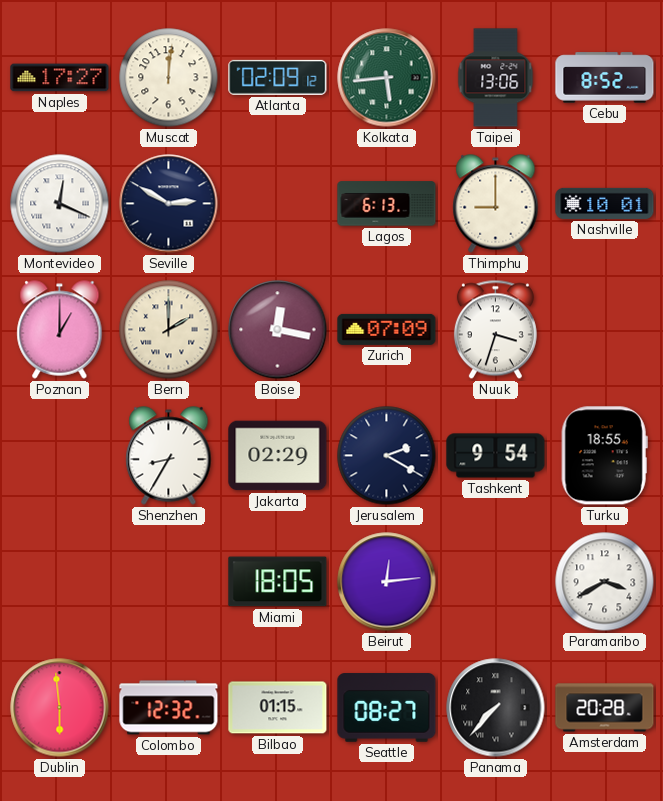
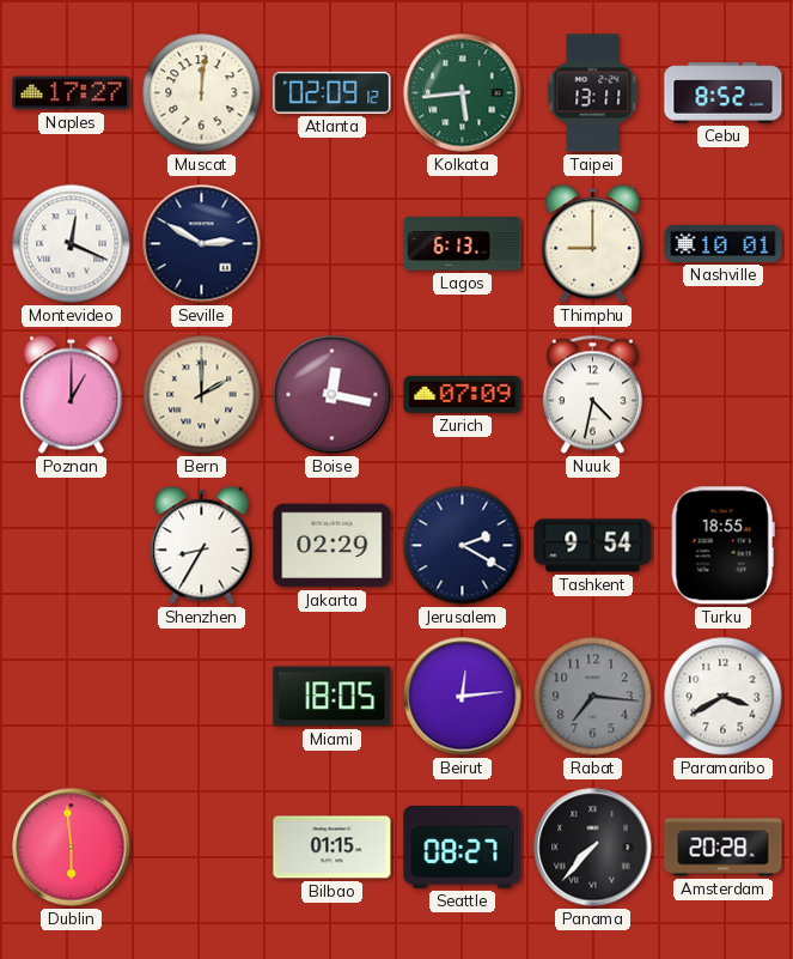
Taipei: 13:06 -> 13:11 (593, 93)
Nuuk: 3:33 -> 4:32 (592, 395)
Rabat: none -> 7:16 (593, 697)
Colombo: 12:32 -> none (169, 708)
